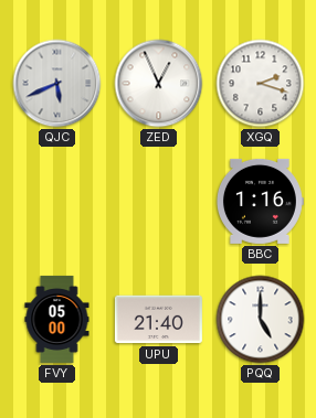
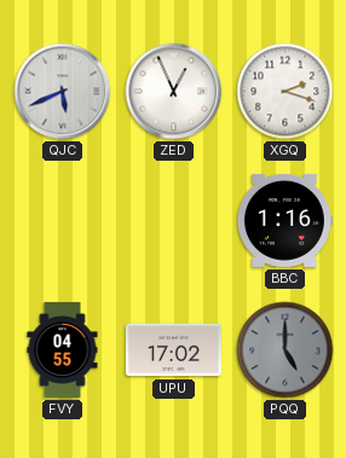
FVY: 05:00 -> 04:55 (63, 349)
UPU: 21:40 -> 17:02 (173, 350)
PQQ dial: white -> grey (286, 350)
